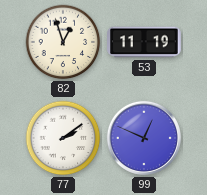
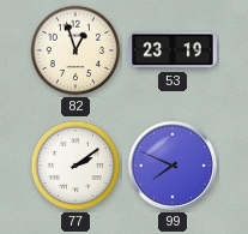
53: 11:19 -> 23:19 (173, 50)
99: 12:49 -> 7:49 (173, 166)
